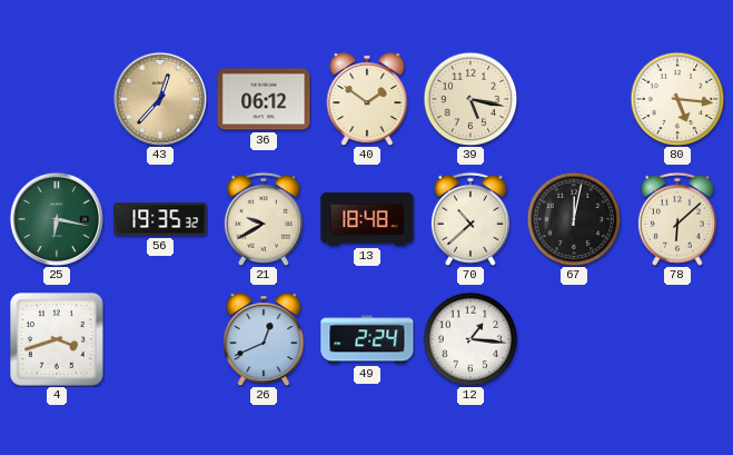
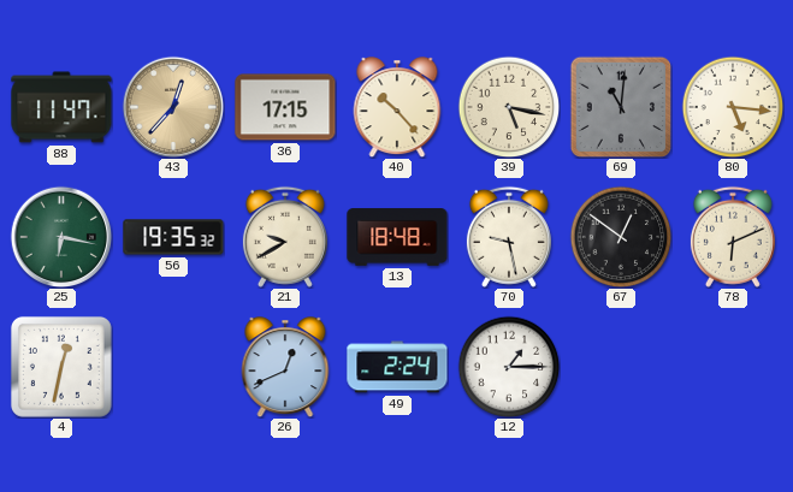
88: none -> 11:47 (61, 107)
36: 06:12 -> 17:15 (285, 107)
40: 1:51 -> 10:23 (397, 107)
69: none -> 11:01 (621, 107)
70: 10:38 -> 9:28 (509, 237)
67: 12:02 -> 12:51 (621, 237)
78: 6:08 -> 6:11 (733, 237)
4: 3:42 -> 12:32 (61, 367)
12: 1:16 -> 1:15 (509, 367)
